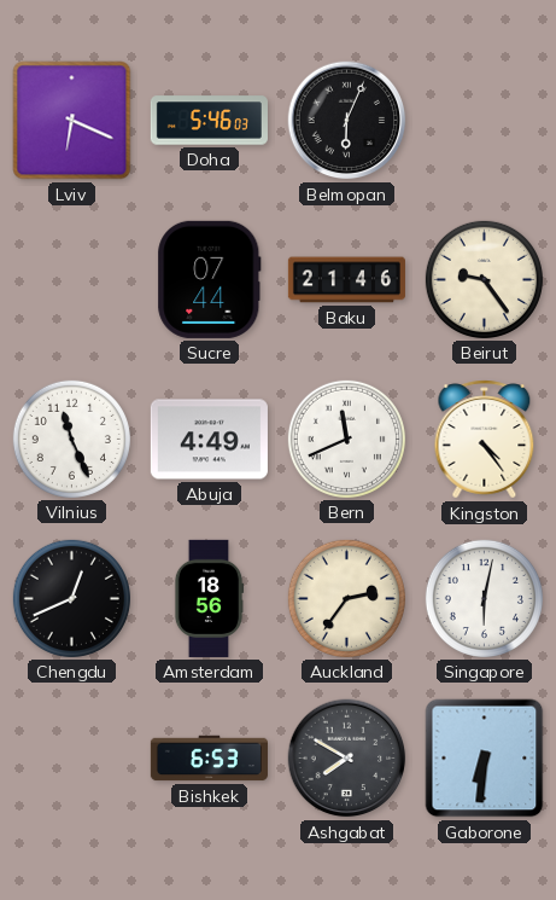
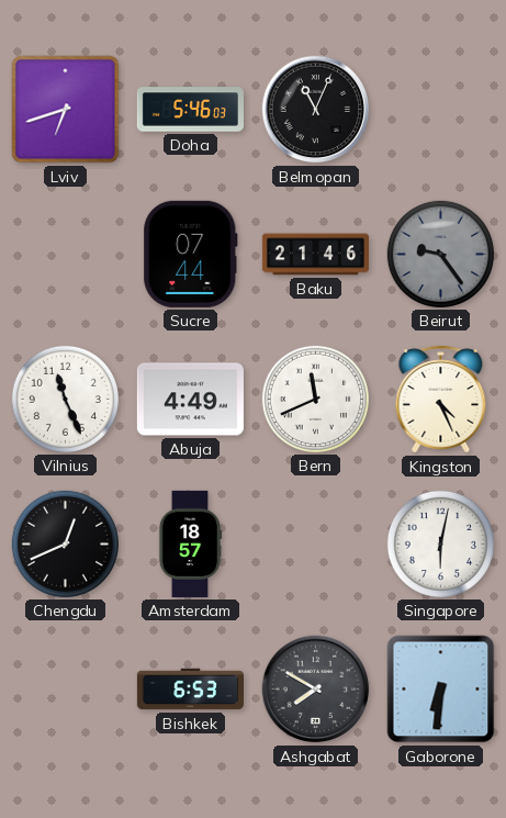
Lviv: 6:19 -> 6:42 (66, 110)
Belmopan: 6:04 -> 11:04 (316, 110)
Beirut dial: cream -> grey (440, 254)
Kingston: 4:24 -> 4:26 (441, 400)
Amsterdam: 18:56 -> 18:57 (190, 544)
Auckland: 2:36 -> none (346, 598)
